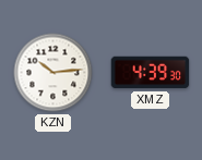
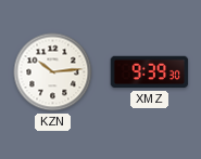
XMZ: 4:39 -> 9:39 (150, 72)
